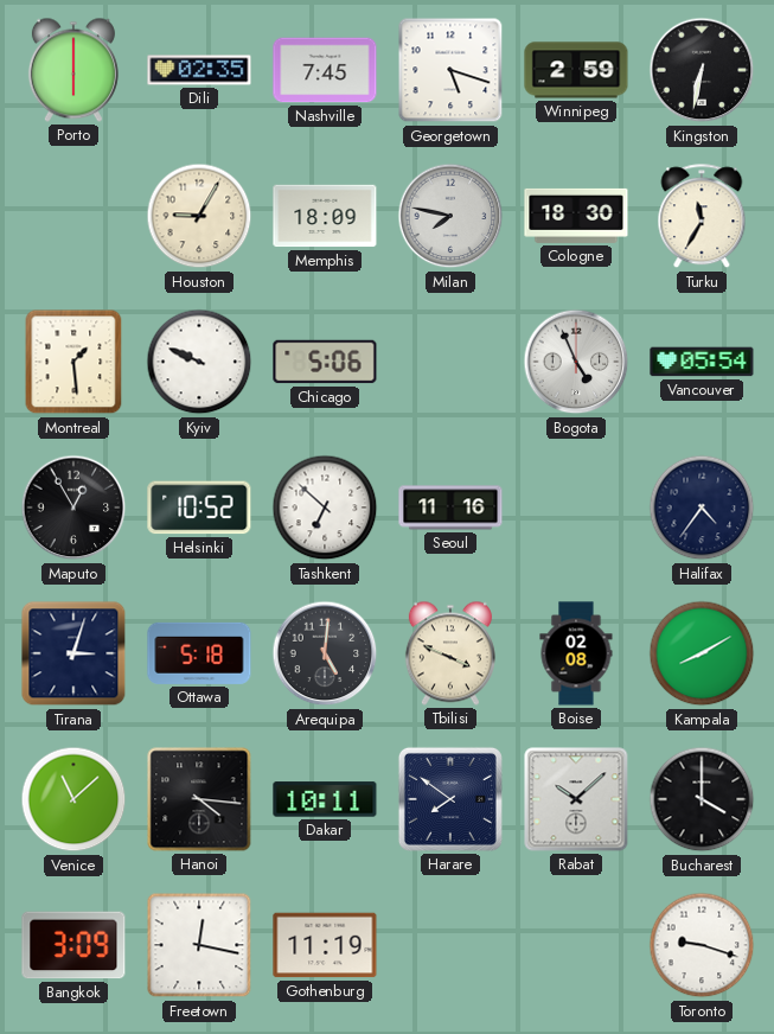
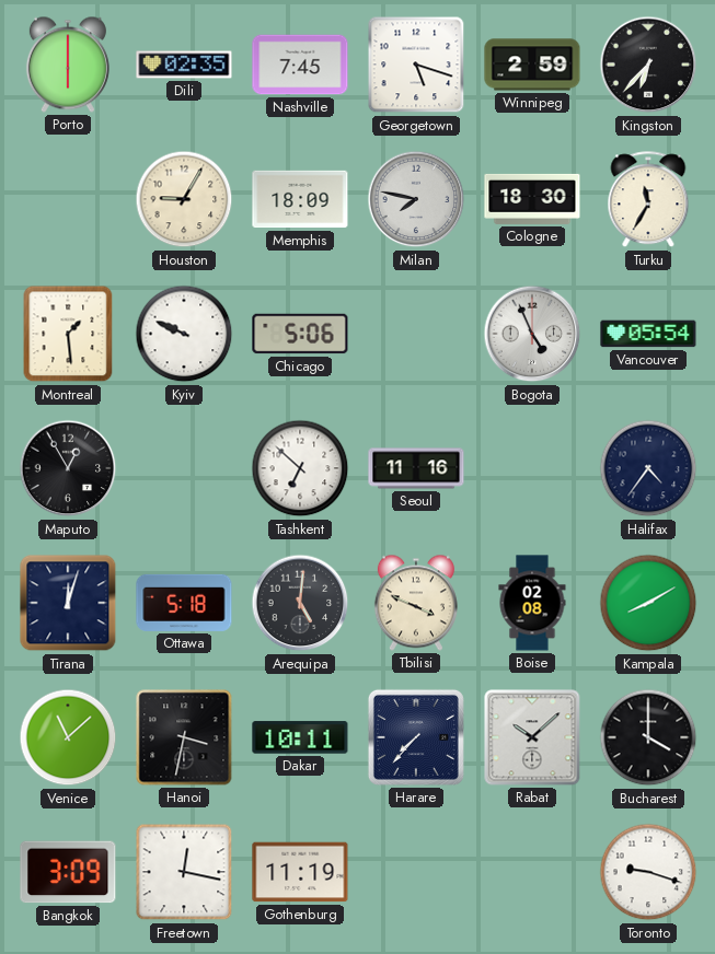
Kingston: 6:32 -> 6:37 (648, 65)
Helsinki: 10:52 -> none (199, 508)
Tirana: 3:03 -> 12:03 (68, 603)
Hanoi: 4:16 -> 3:32 (184, 737)
Harare: 7:51 -> 7:37 (416, 737)
